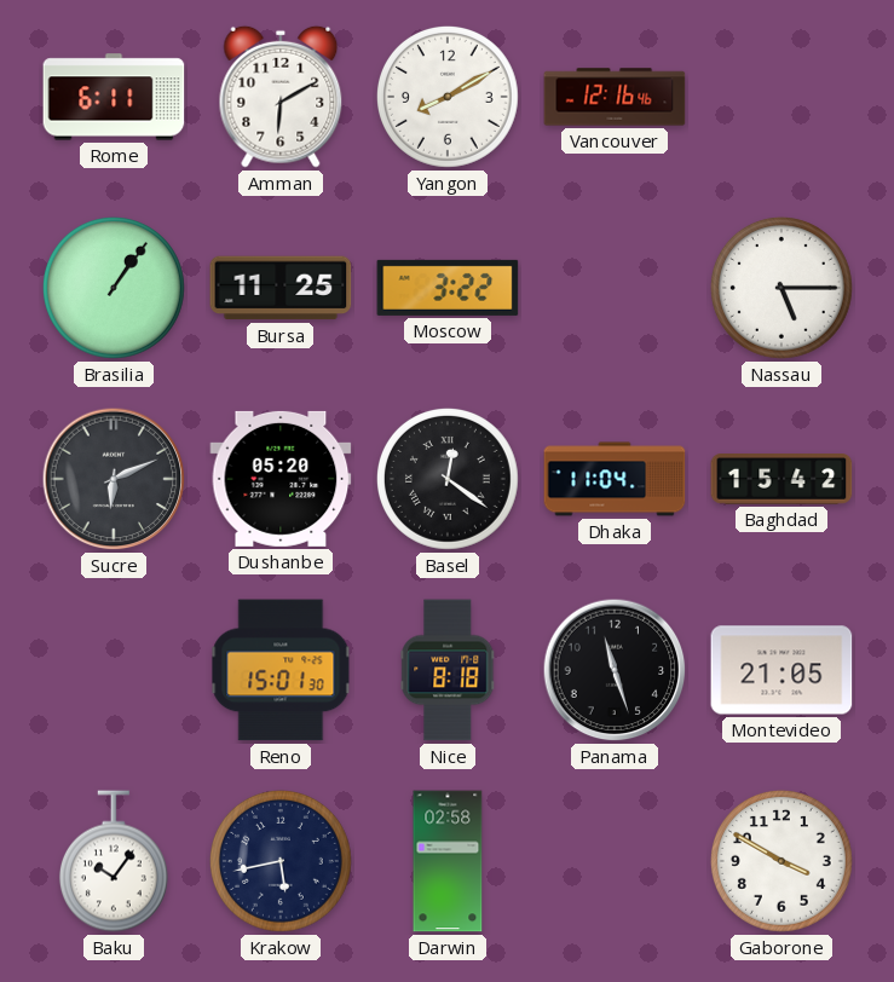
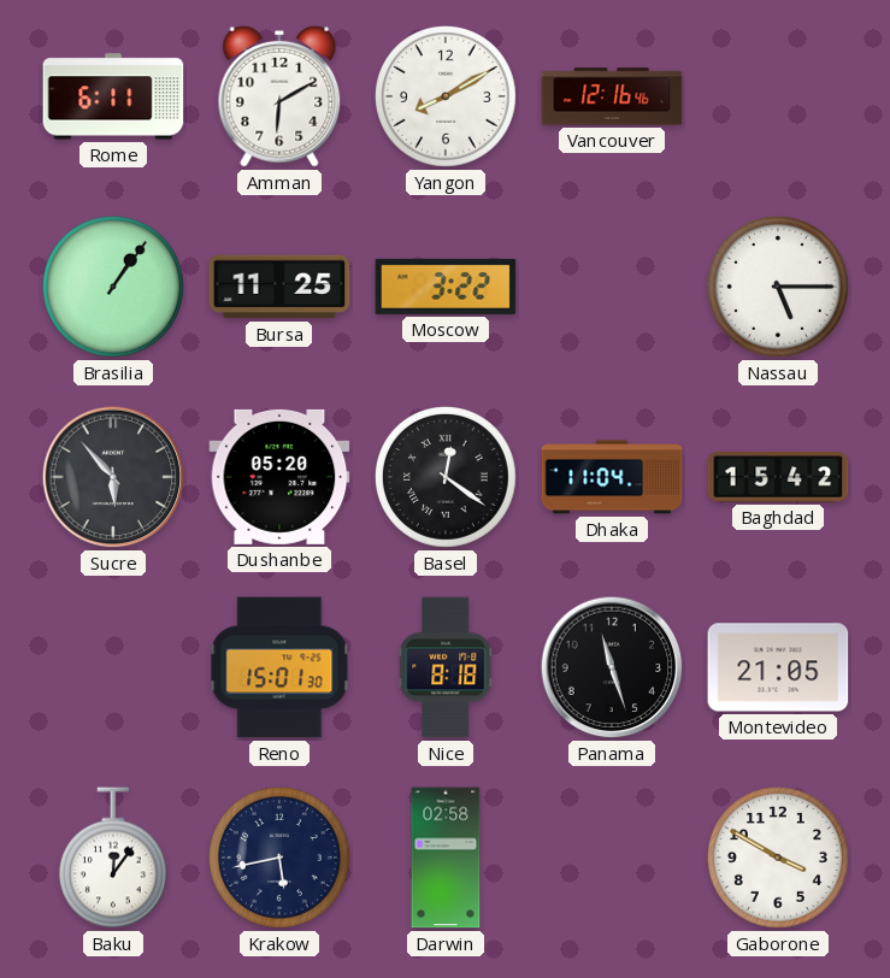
Sucre: 6:11 -> 5:53 (113, 477)
Baku: 10:06 -> 12:06 (113, 858)
